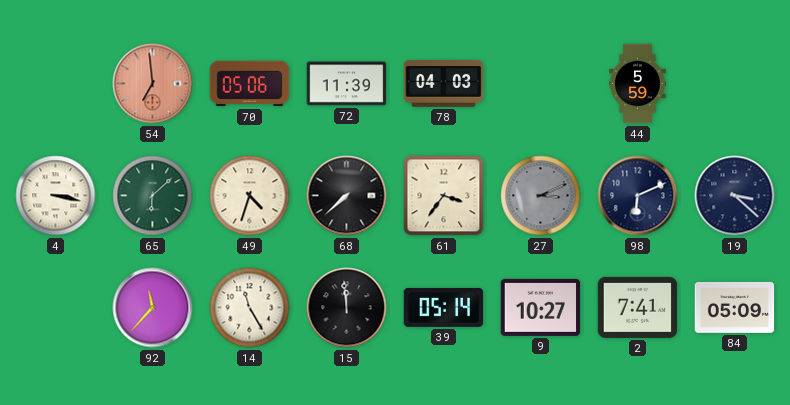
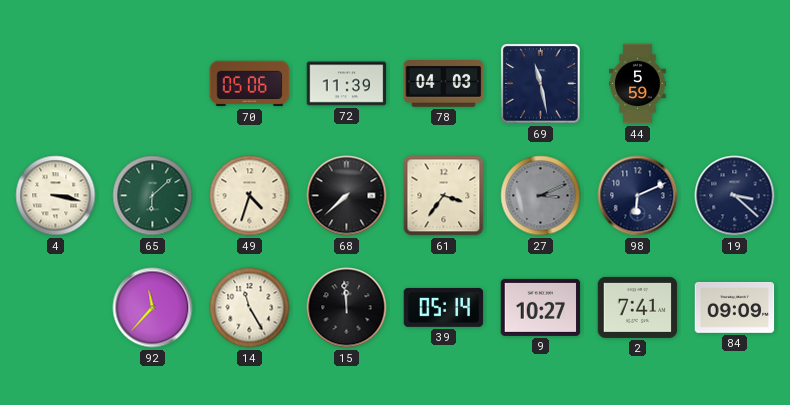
54: 6:59 -> none (153, 84)
69: none -> 11:28 (541, 84)
84: 05:09 -> 09:09 (735, 307)
